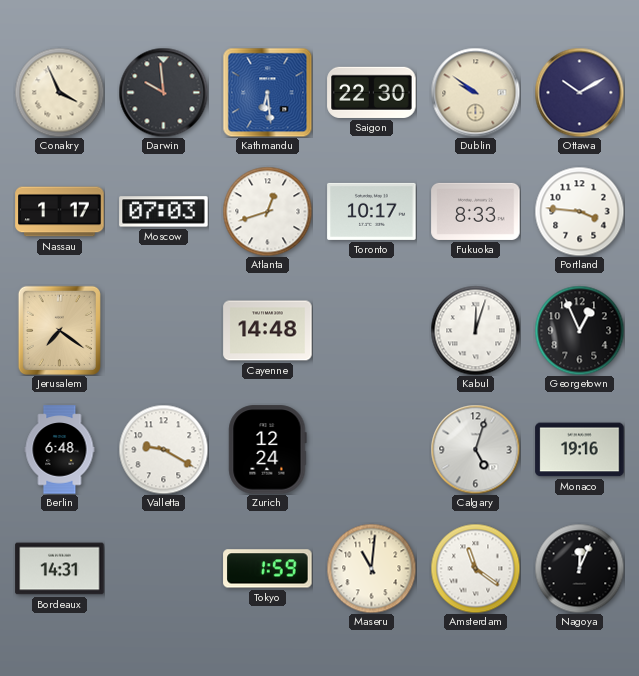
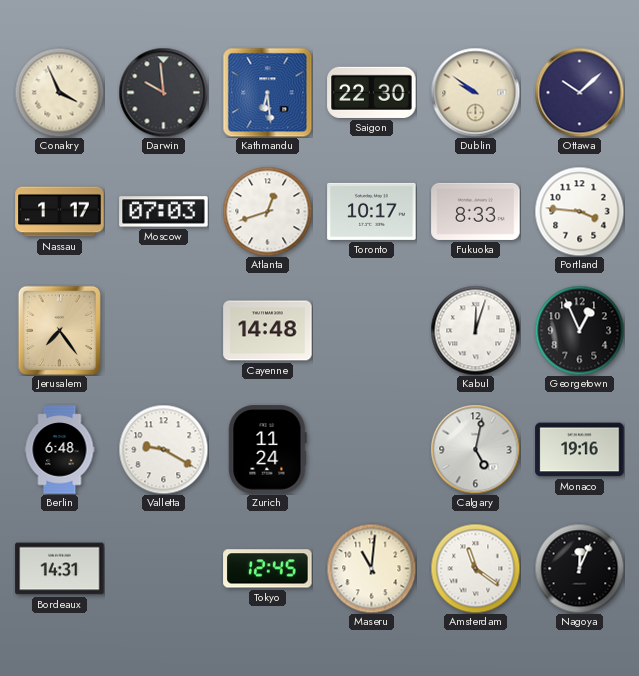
Ottawa: 10:10 -> 10:08 (579, 92)
Jerusalem: 7:21 -> 7:24 (59, 330)
Zurich: 12:24 -> 11:24 (268, 450)
Calgary: 5:03 -> 5:02 (475, 449)
Tokyo: 1:59 -> 12:45 (268, 569)
